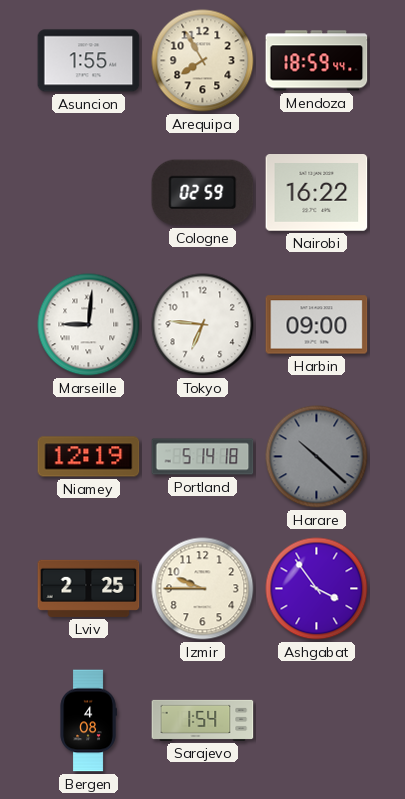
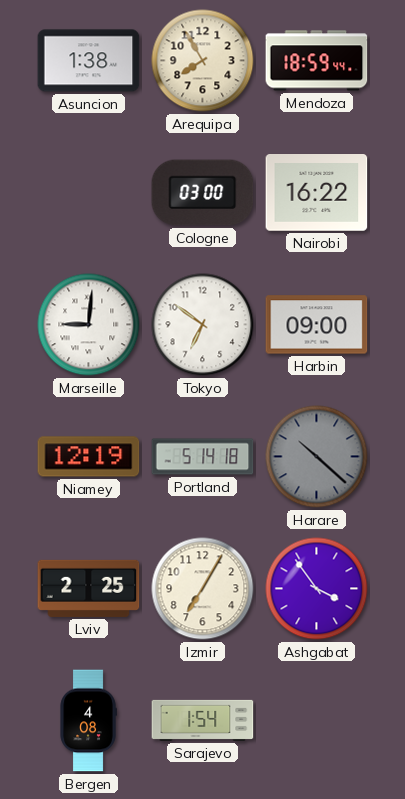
Asuncion: 1:55 -> 1:38 (89, 61)
Cologne: 02:59 -> 03:00 (203, 193)
Tokyo: 6:46 -> 6:51 (203, 325)
Izmir: 9:45 -> 7:05 (203, 589)
